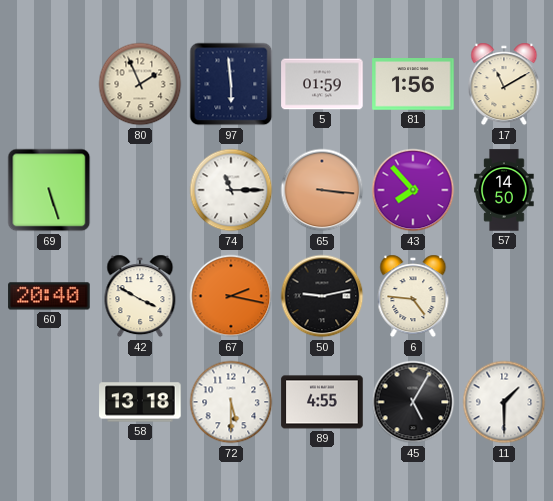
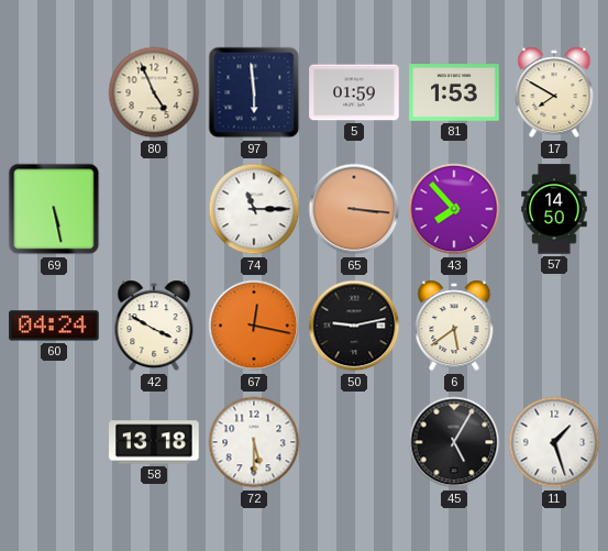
80: 1:56 -> 4:56 (154, 92)
81: 1:56 -> 1:53 (454, 92)
17: 11:10 -> 7:50 (554, 92)
69: 5:27 -> 5:28 (54, 209)
60: 20:40 -> 04:24 (54, 326)
67: 2:17 -> 12:17 (254, 326)
6: 4:46 -> 5:39 (454, 326)
89: 4:55 -> none (322, 402)
11: 1:30 -> 1:27 (554, 442)
